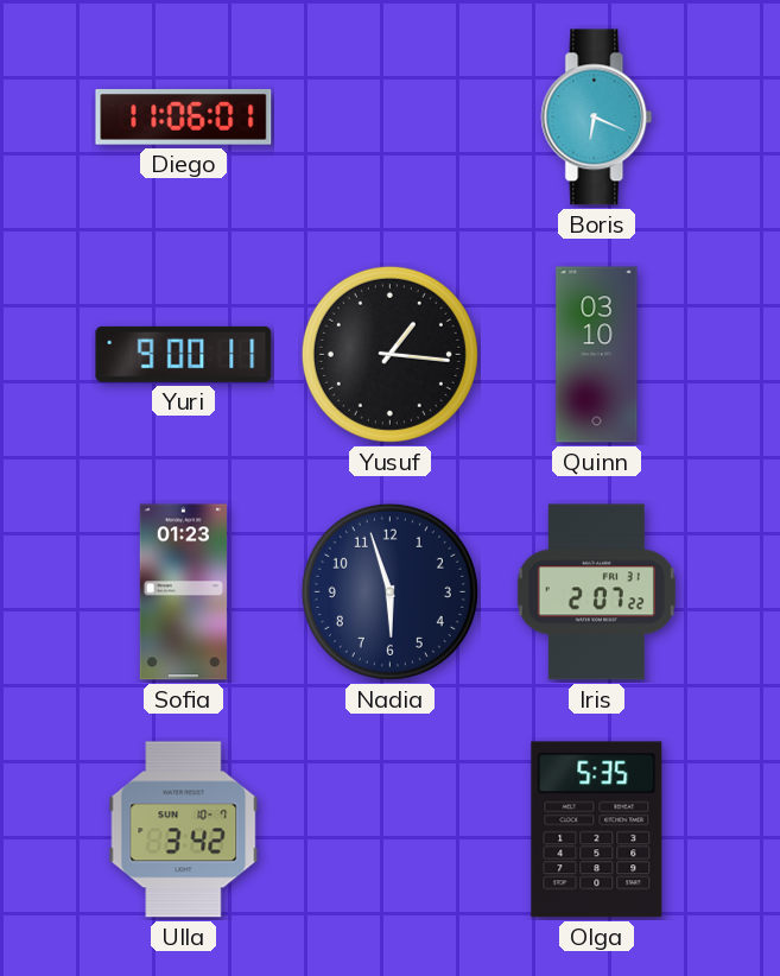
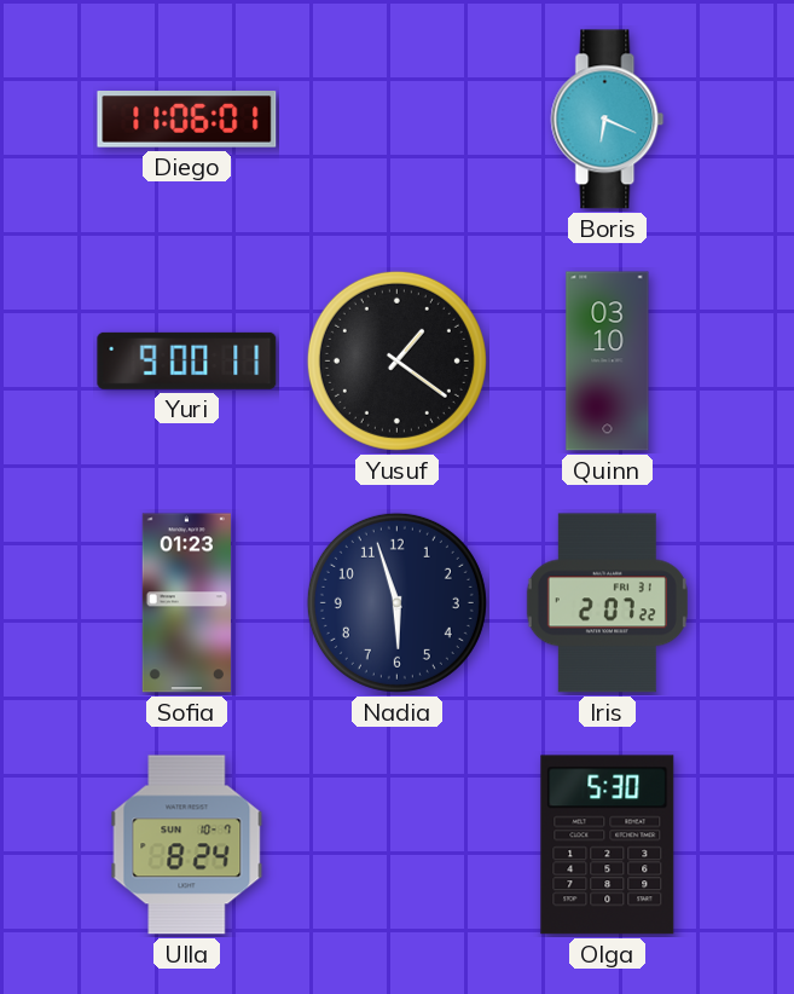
Yusuf: 1:16 -> 1:21 (396, 360)
Ulla: 3:42 -> 8:24 (187, 845)
Olga: 5:35 -> 5:30 (608, 845)
